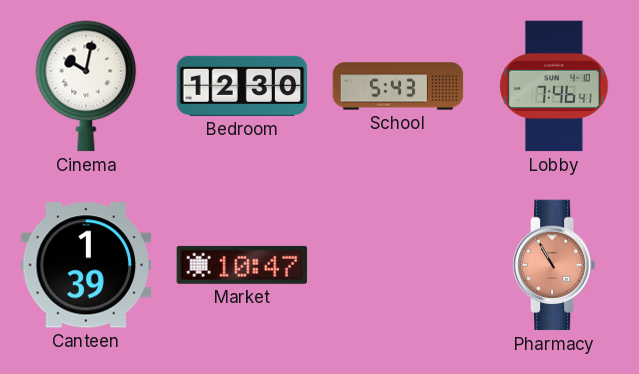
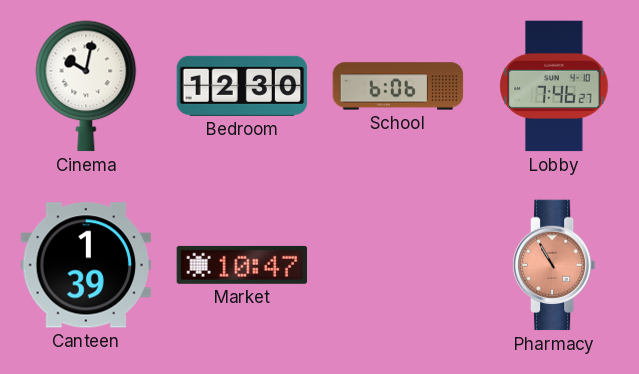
School: 5:43 -> 6:06 (398, 86)
Lobby: 7:46:41 -> 7:46:27 (554, 86)
